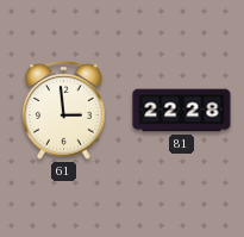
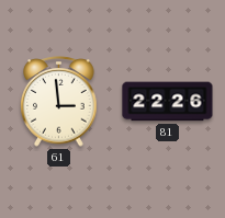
81: 22:28 -> 22:26 (168, 102)
